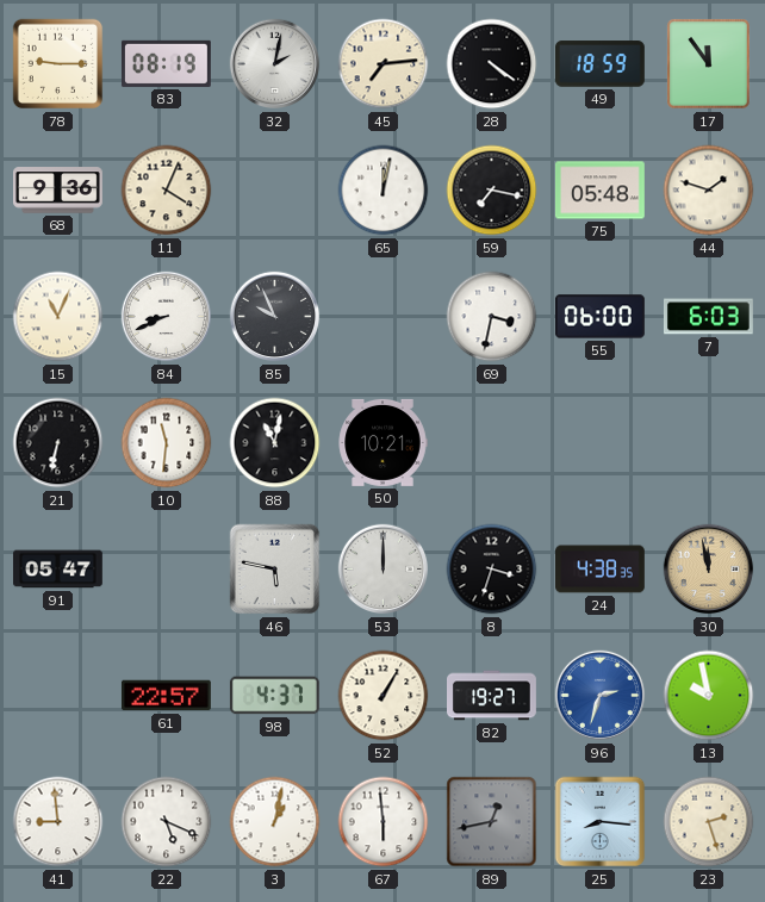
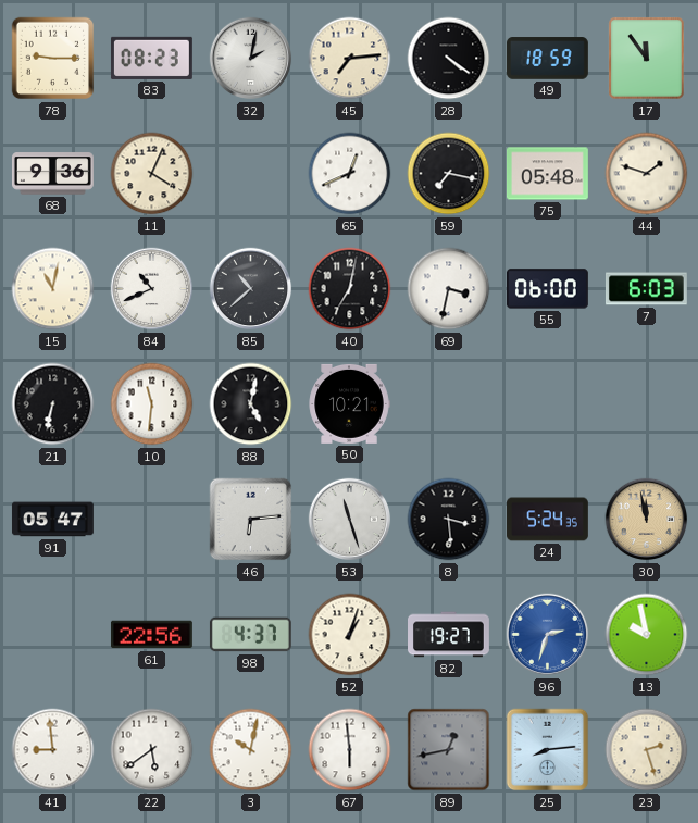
83: 08:19 -> 08:23 (151, 58)
65: 12:02 -> 12:41 (350, 174)
15: 11:04 -> 11:02 (53, 289)
84: 8:41 -> 10:41 (152, 289)
85: 9:56 -> 10:38 (251, 289)
40: none -> 7:02 (350, 289)
88: 11:02 -> 5:02 (251, 404)
46: 5:47 -> 6:14 (251, 520)
53: 12:00 -> 11:27 (350, 520)
8: 3:33 -> 3:29 (449, 520)
24: 4:38 -> 5:24 (548, 520)
61: 22:57 -> 22:56 (151, 635)
52: 1:05 -> 1:03 (350, 635)
22: 5:19 -> 5:39 (152, 750)
3: 1:02 -> 10:02 (251, 750)
25: 8:16 -> 8:14 (548, 750)
